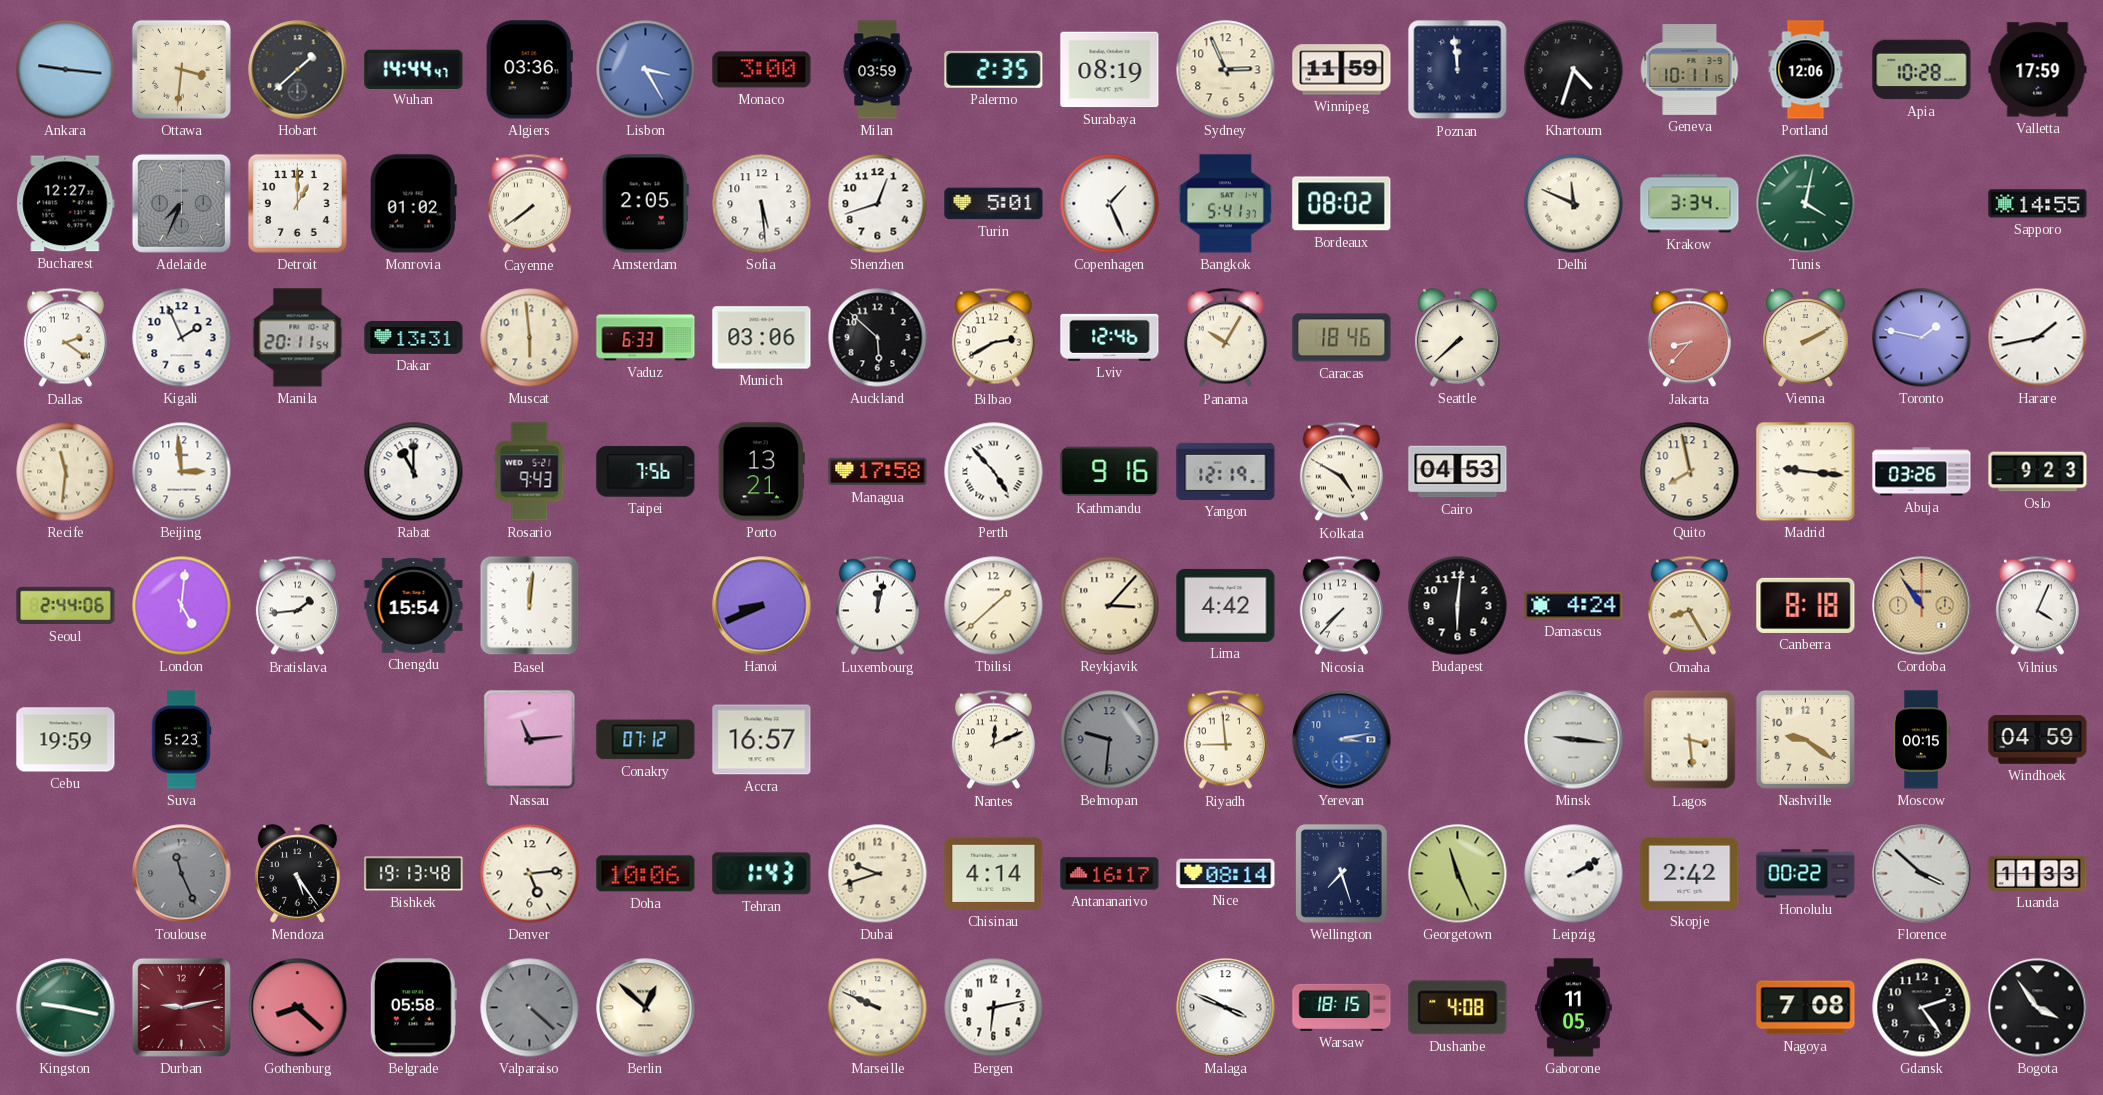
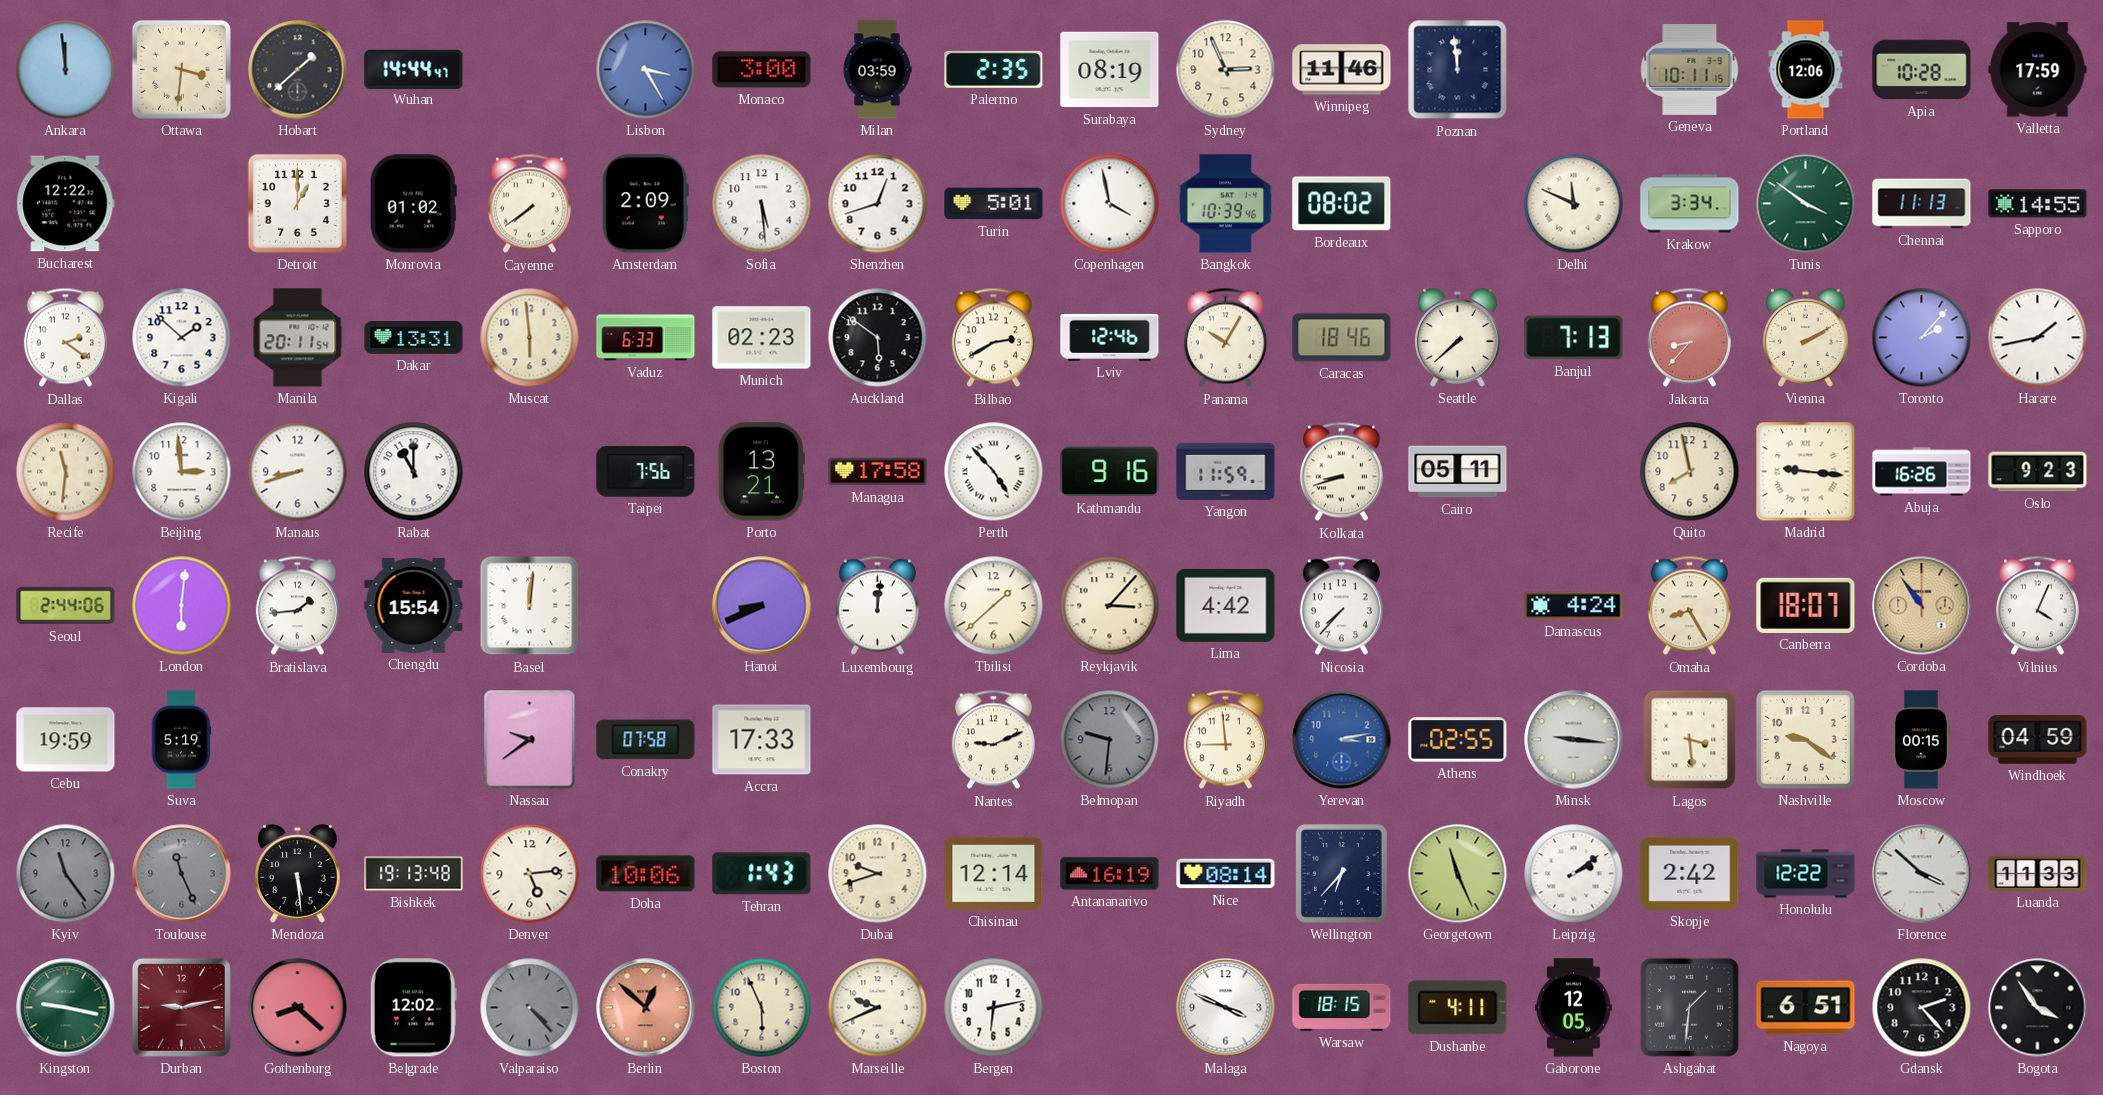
Ankara: 9:16 -> 11:59 (66, 70)
Algiers: 03:36 -> none (529, 70)
Winnipeg: 11:59 -> 11:46 (1342, 70)
Khartoum: 4:33 -> none (1574, 70)
Bucharest: 12:27 -> 12:22 (66, 204)
Adelaide: 7:34 -> none (181, 203)
Amsterdam: 2:05 -> 2:09 (645, 204)
Copenhagen: 1:26 -> 3:58 (1110, 204)
Bangkok: 5:41 -> 10:39 (1225, 204)
Tunis: 4:02 -> 3:51 (1806, 204)
Chennai: none -> 11:13 (1922, 204)
Kigali: 1:56 -> 1:52 (182, 338)
Munich: 03:06 -> 02:23 (762, 338)
Auckland: 5:52 -> 5:51 (878, 338)
Banjul: none -> 7:13 (1574, 338)
Toronto: 1:47 -> 2:07 (1922, 338)
Manaus: none -> 8:42 (298, 472)
Rosario: 9:43 -> none (530, 472)
Yangon: 12:19 -> 11:59 (1226, 471)
Kolkata: 4:50 -> 8:42 (1341, 472)
Cairo: 04:53 -> 05:11 (1458, 472)
Abuja: 03:26 -> 16:26 (1922, 472)
London: 5:01 -> 6:01 (182, 606)
Luxembourg: 12:02 -> 12:01 (877, 606)
Budapest: 6:01 -> none (1458, 606)
Canberra: 8:18 -> 18:07 (1806, 605)
Suva: 5:23 -> 5:19 (181, 740)
Nassau: 11:14 -> 9:39 (530, 740)
Conakry: 07:12 -> 07:58 (646, 740)
Accra: 16:57 -> 17:33 (762, 740)
Nantes: 12:11 -> 9:11 (993, 740)
Athens: none -> 02:55 (1458, 740)
Kyiv: none -> 11:24 (66, 874)
Mendoza: 5:24 -> 5:29 (298, 874)
Chisinau: 4:14 -> 12:14 (994, 873)
Antananarivo: 16:17 -> 16:19 (1110, 874)
Wellington: 7:27 -> 6:37 (1341, 873)
Leipzig: 2:10 -> 2:09 (1574, 874)
Honolulu: 00:22 -> 12:22 (1806, 874)
Belgrade: 05:58 -> 12:02 (413, 1008)
Valparaiso: 4:22 -> 4:23 (530, 1008)
Berlin dial: cream -> salmon (646, 1008)
Boston: none -> 5:56 (762, 1008)
Marseille: 9:49 -> 9:41 (878, 1008)
Dushanbe: 4:08 -> 4:11 (1458, 1008)
Gaborone: 11:05 -> 12:05 (1574, 1008)
Ashgabat: none -> 1:31 (1689, 1007)
Nagoya: 7:08 -> 6:51 (1806, 1008)
Gdansk: 2:24 -> 2:23 (1922, 1008)
